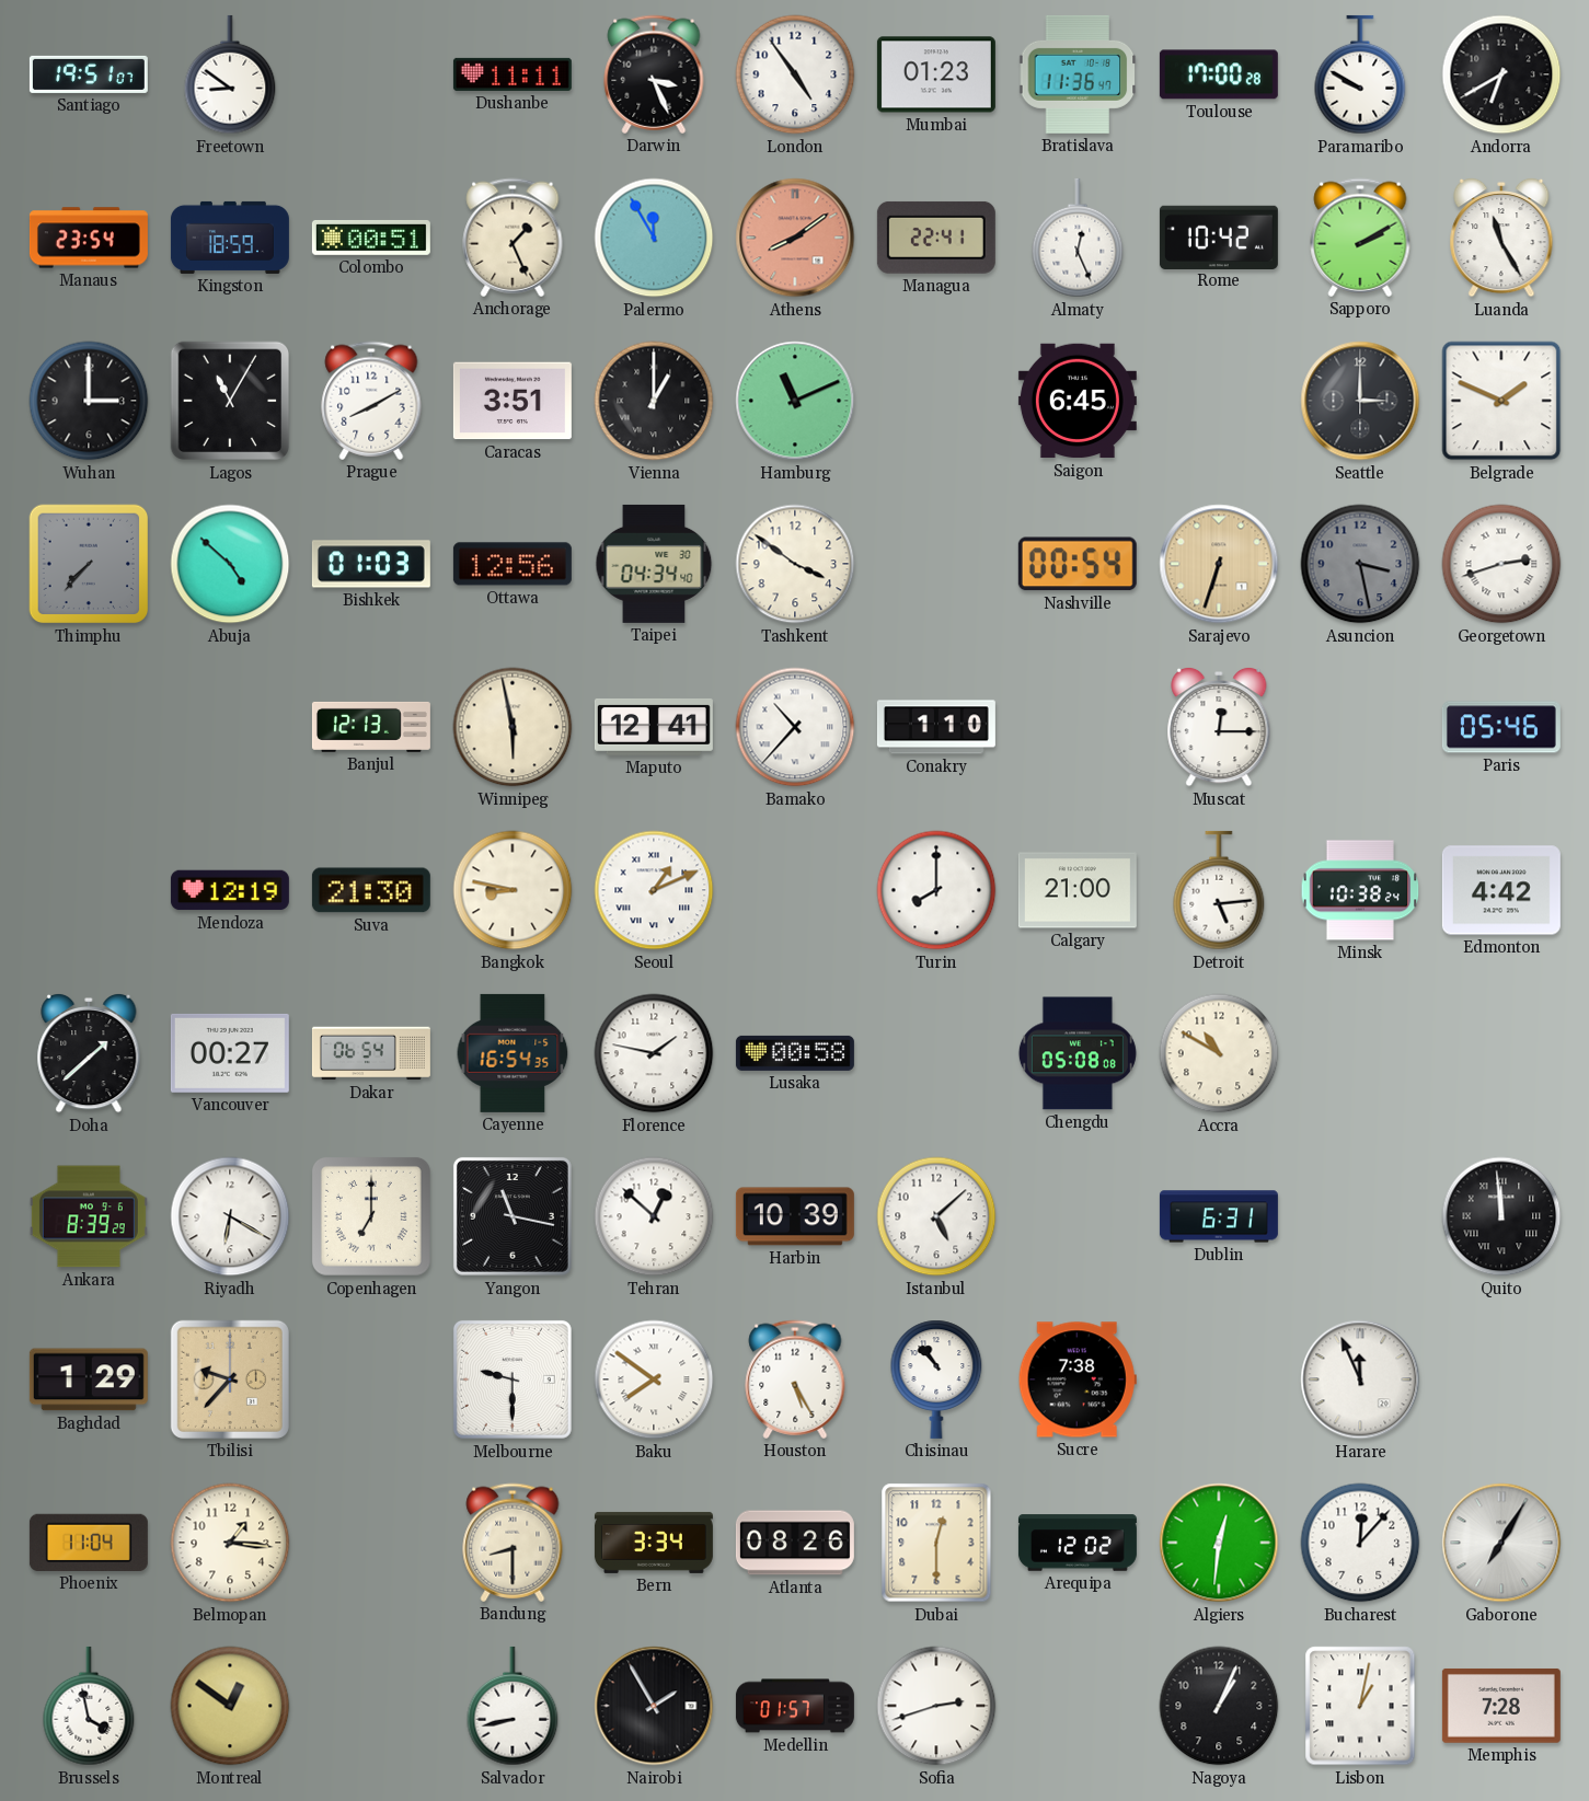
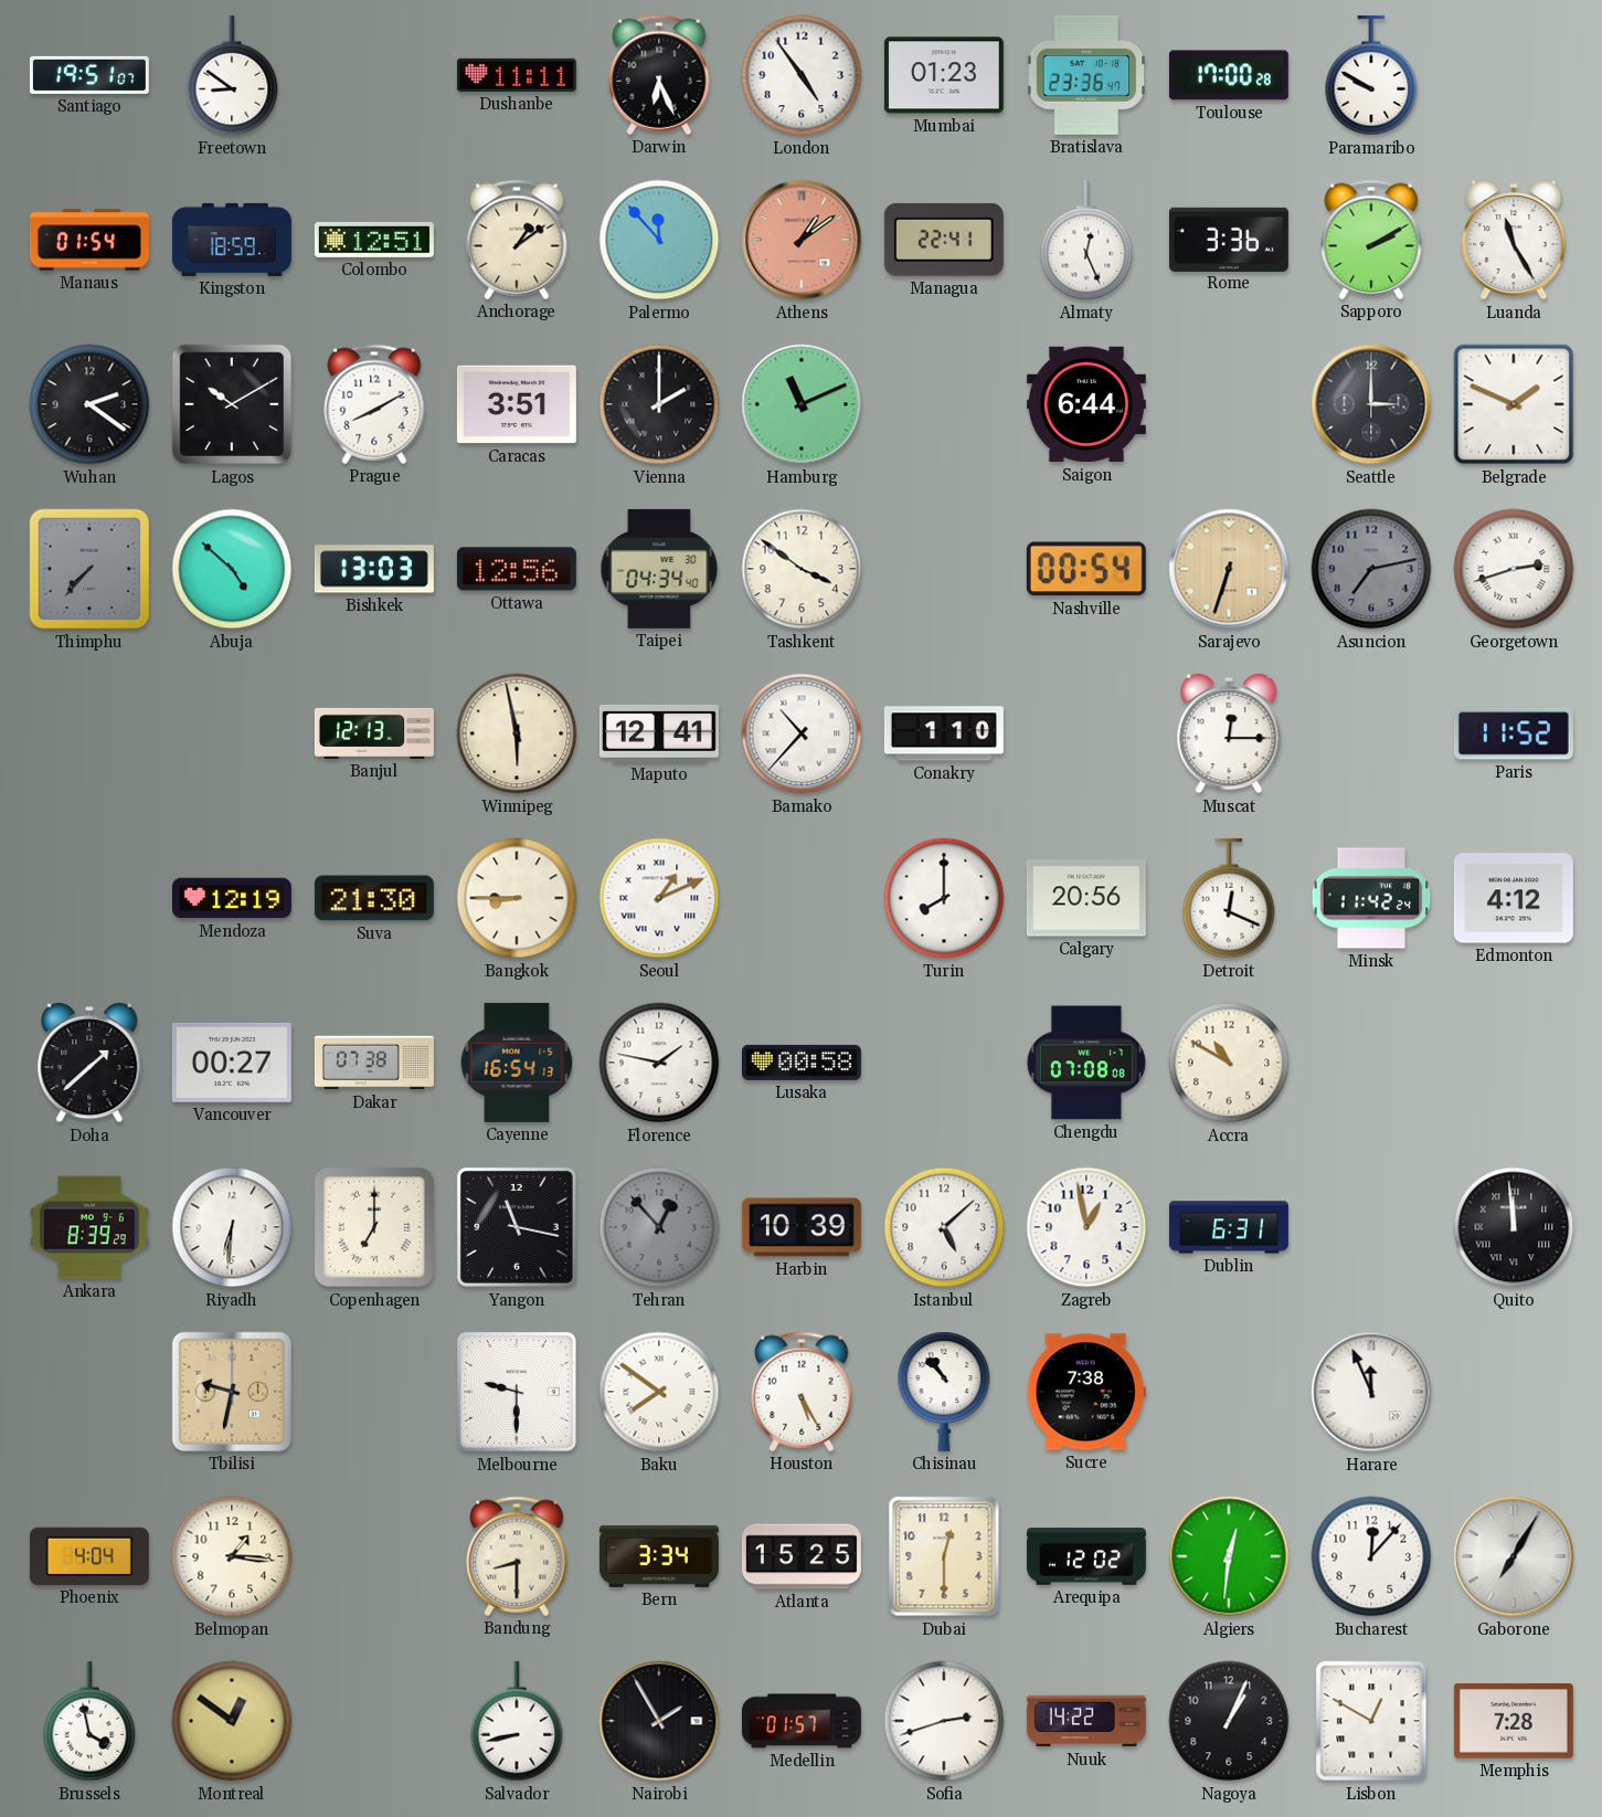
Darwin: 3:26 -> 6:26 (659, 75)
Bratislava: 11:36 -> 23:36 (1086, 75)
Andorra: 6:40 -> none (1501, 74)
Manaus: 23:54 -> 01:54 (89, 240)
Colombo: 00:51 -> 12:51 (374, 240)
Anchorage: 1:26 -> 1:09 (517, 240)
Palermo: 11:55 -> 11:53 (659, 240)
Athens: 8:09 -> 1:09 (802, 240)
Rome: 10:42 -> 3:36 (1229, 239)
Wuhan: 3:00 -> 2:21 (89, 404)
Lagos: 11:05 -> 10:10 (232, 404)
Vienna: 1:00 -> 2:00 (659, 404)
Saigon: 6:45 -> 6:44 (1086, 404)
Bishkek: 01:03 -> 13:03 (374, 569)
Asuncion: 3:28 -> 7:13 (1371, 569)
Paris: 05:46 -> 11:52 (1514, 733)
Bangkok: 8:47 -> 8:45 (517, 898)
Calgary: 21:00 -> 20:56 (1086, 898)
Detroit: 5:14 -> 12:19 (1229, 898)
Minsk: 10:38 -> 11:42 (1371, 898)
Edmonton: 4:42 -> 4:12 (1514, 898)
Dakar: 06:54 -> 07:38 (374, 1063)
Cayenne: 16:54:35 -> 16:54:13 (517, 1063)
Chengdu: 05:08 -> 07:08 (1086, 1063)
Riyadh: 6:20 -> 6:31 (232, 1227)
Tehran: 12:52 -> 12:53 (659, 1227)
Tehran dial: white -> grey (659, 1227)
Zagreb: none -> 12:58 (1086, 1227)
Baghdad: 1:29 -> none (89, 1379)
Tbilisi: 9:37 -> 9:32 (232, 1392)
Phoenix: 11:04 -> 4:04 (89, 1556)
Atlanta: 08:26 -> 15:25 (802, 1556)
Nuuk: none -> 14:22 (1086, 1721)
Lisbon: 1:02 -> 12:50 (1371, 1721)
